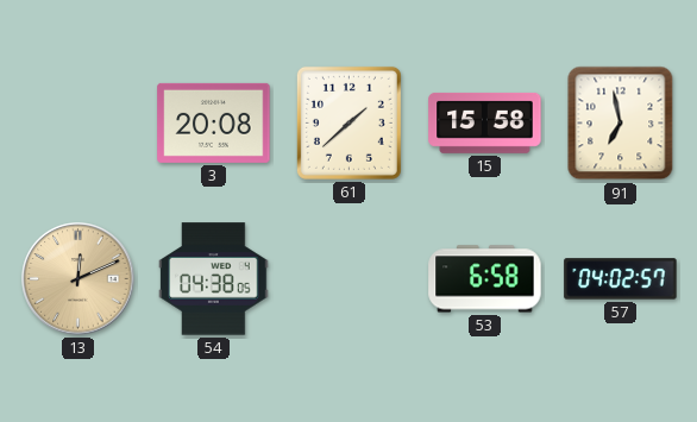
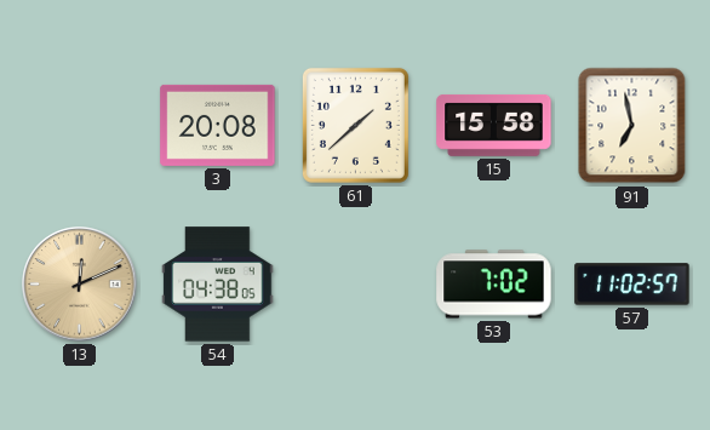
53: 6:58 -> 7:02 (494, 285)
57: 04:02 -> 11:02 (632, 285)
